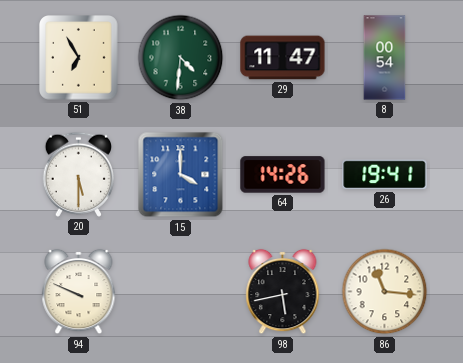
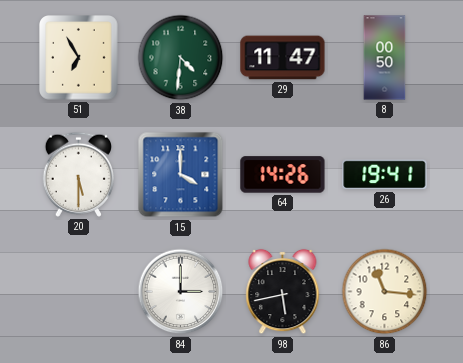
8: 00:54 -> 00:50 (385, 58)
94: 9:49 -> none (79, 292)
84: none -> 3:00 (181, 292)
